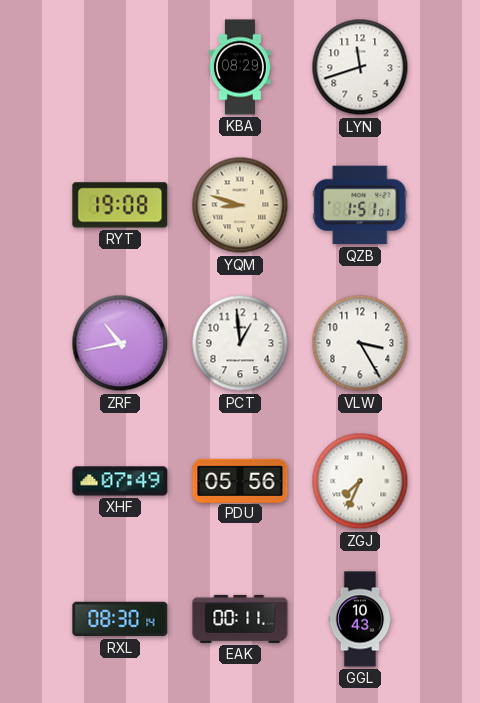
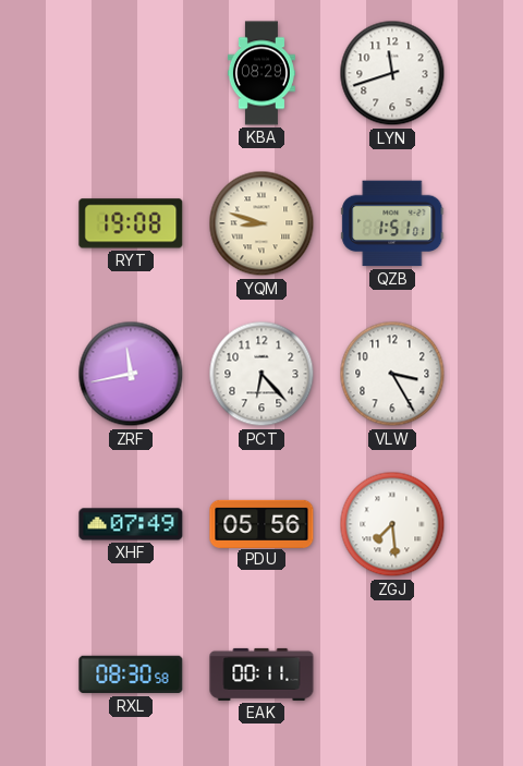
ZRF: 10:43 -> 11:43 (131, 374)
PCT: 12:59 -> 6:23 (261, 374)
ZGJ: 7:34 -> 7:29 (392, 524)
RXL: 08:30:14 -> 08:30:58 (131, 674)
GGL: 10:43 -> none (360, 619)
